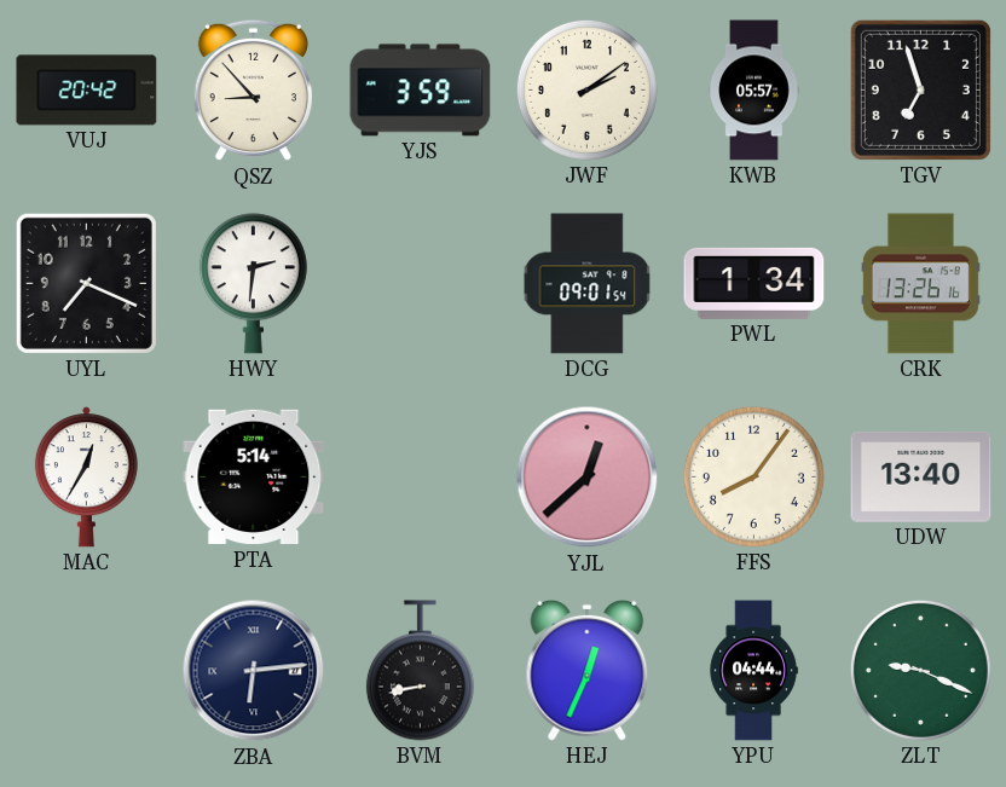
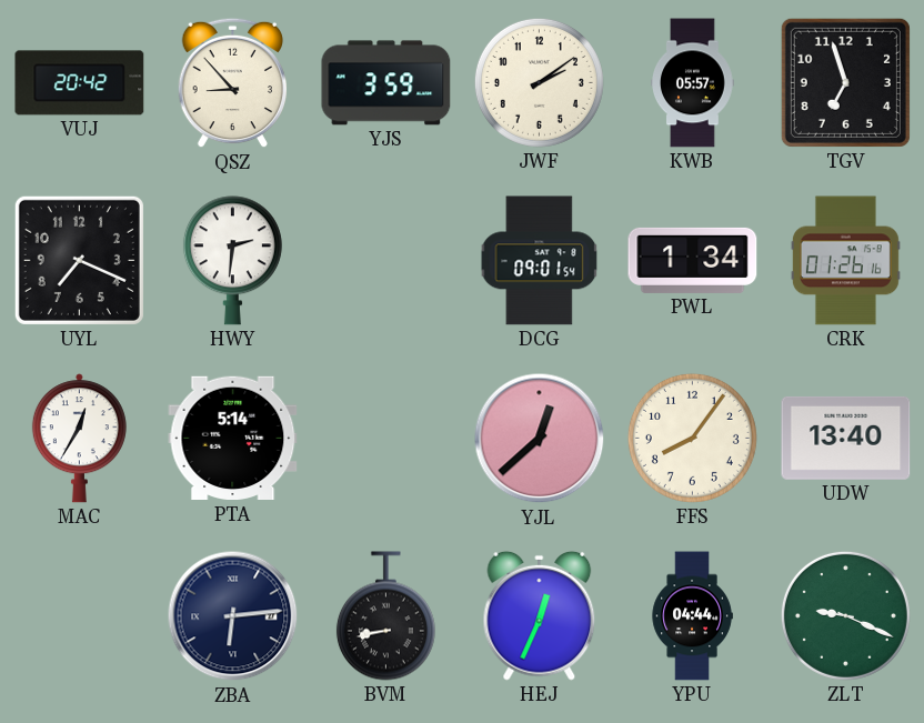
CRK: 13:26 -> 01:26 (845, 261)
